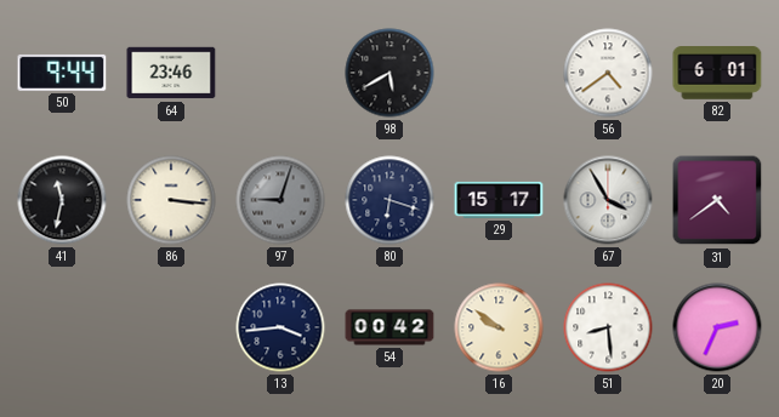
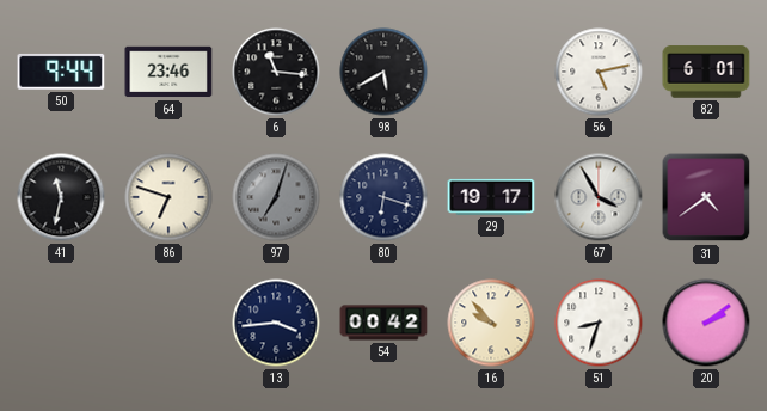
6: none -> 11:16 (276, 72)
56: 4:39 -> 5:13 (599, 72)
86: 3:16 -> 6:48 (168, 197)
97: 9:03 -> 7:03 (276, 197)
29: 15:17 -> 19:17 (491, 197)
16: 9:51 -> 9:53 (491, 323)
51: 8:29 -> 8:33 (599, 323)
20: 2:34 -> 2:09 (706, 323)
